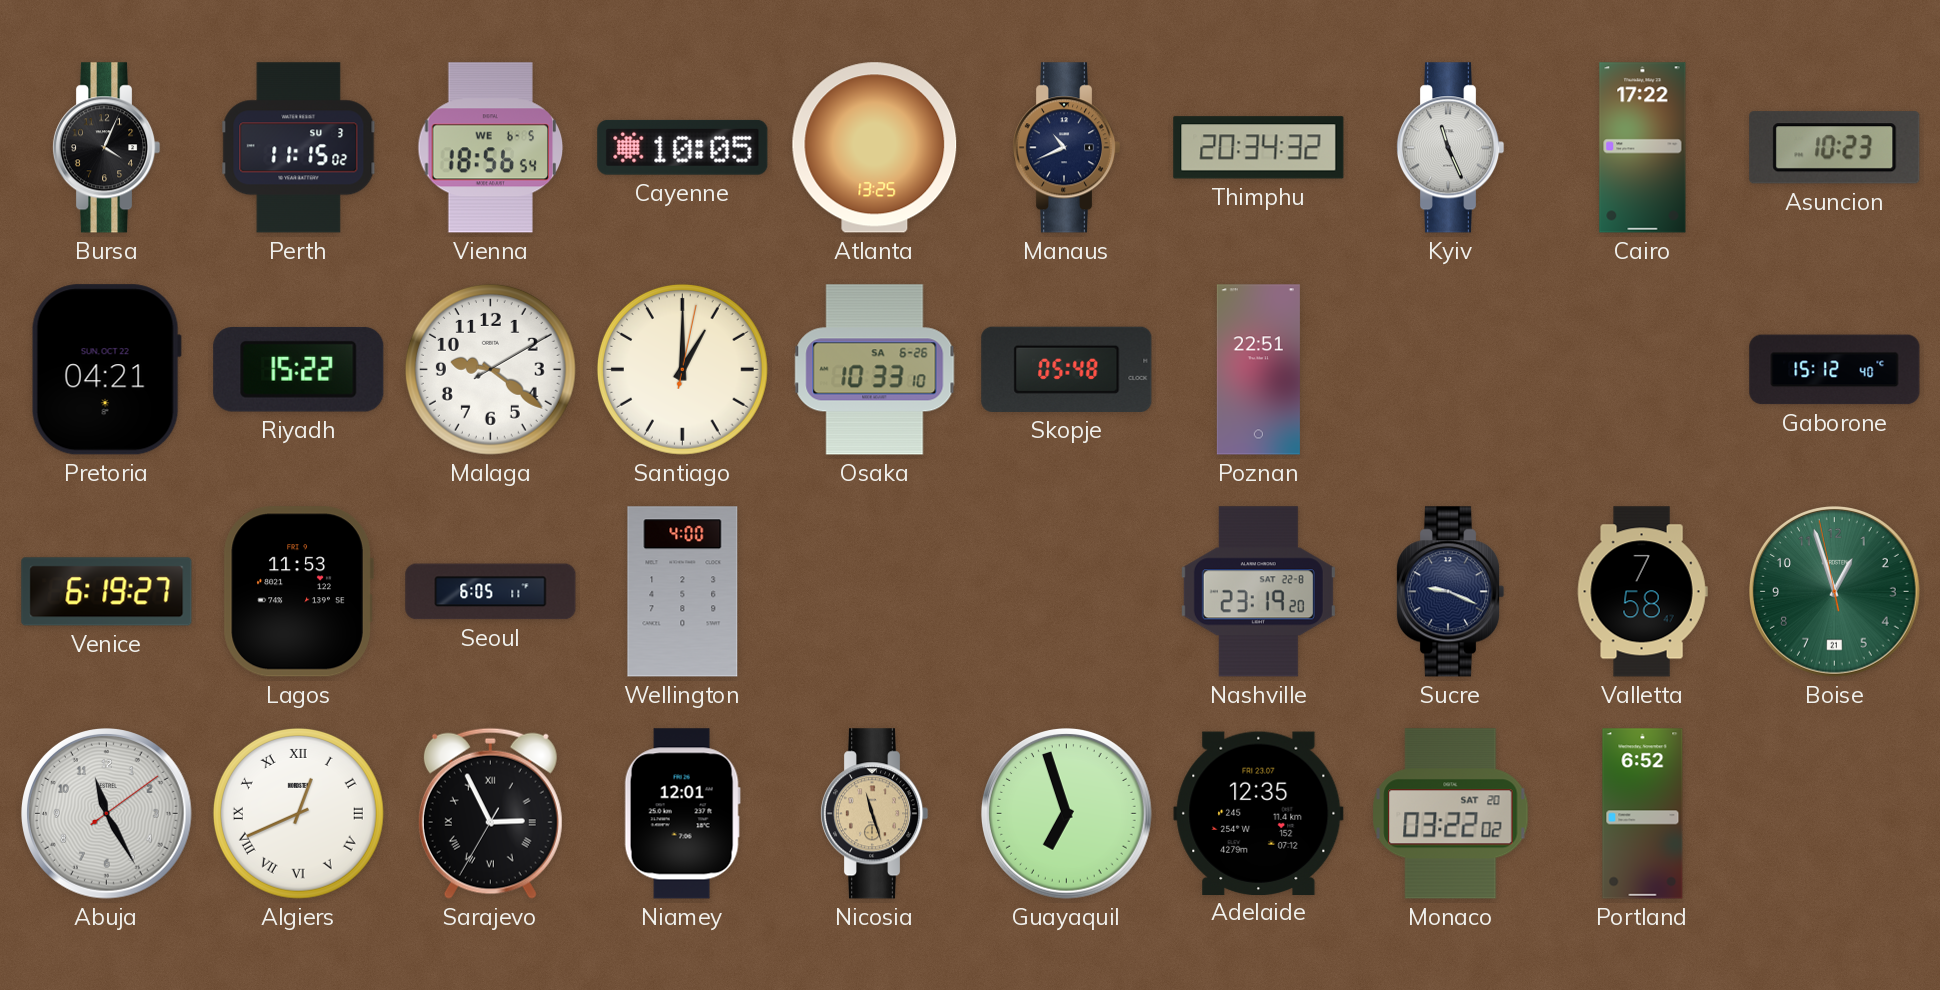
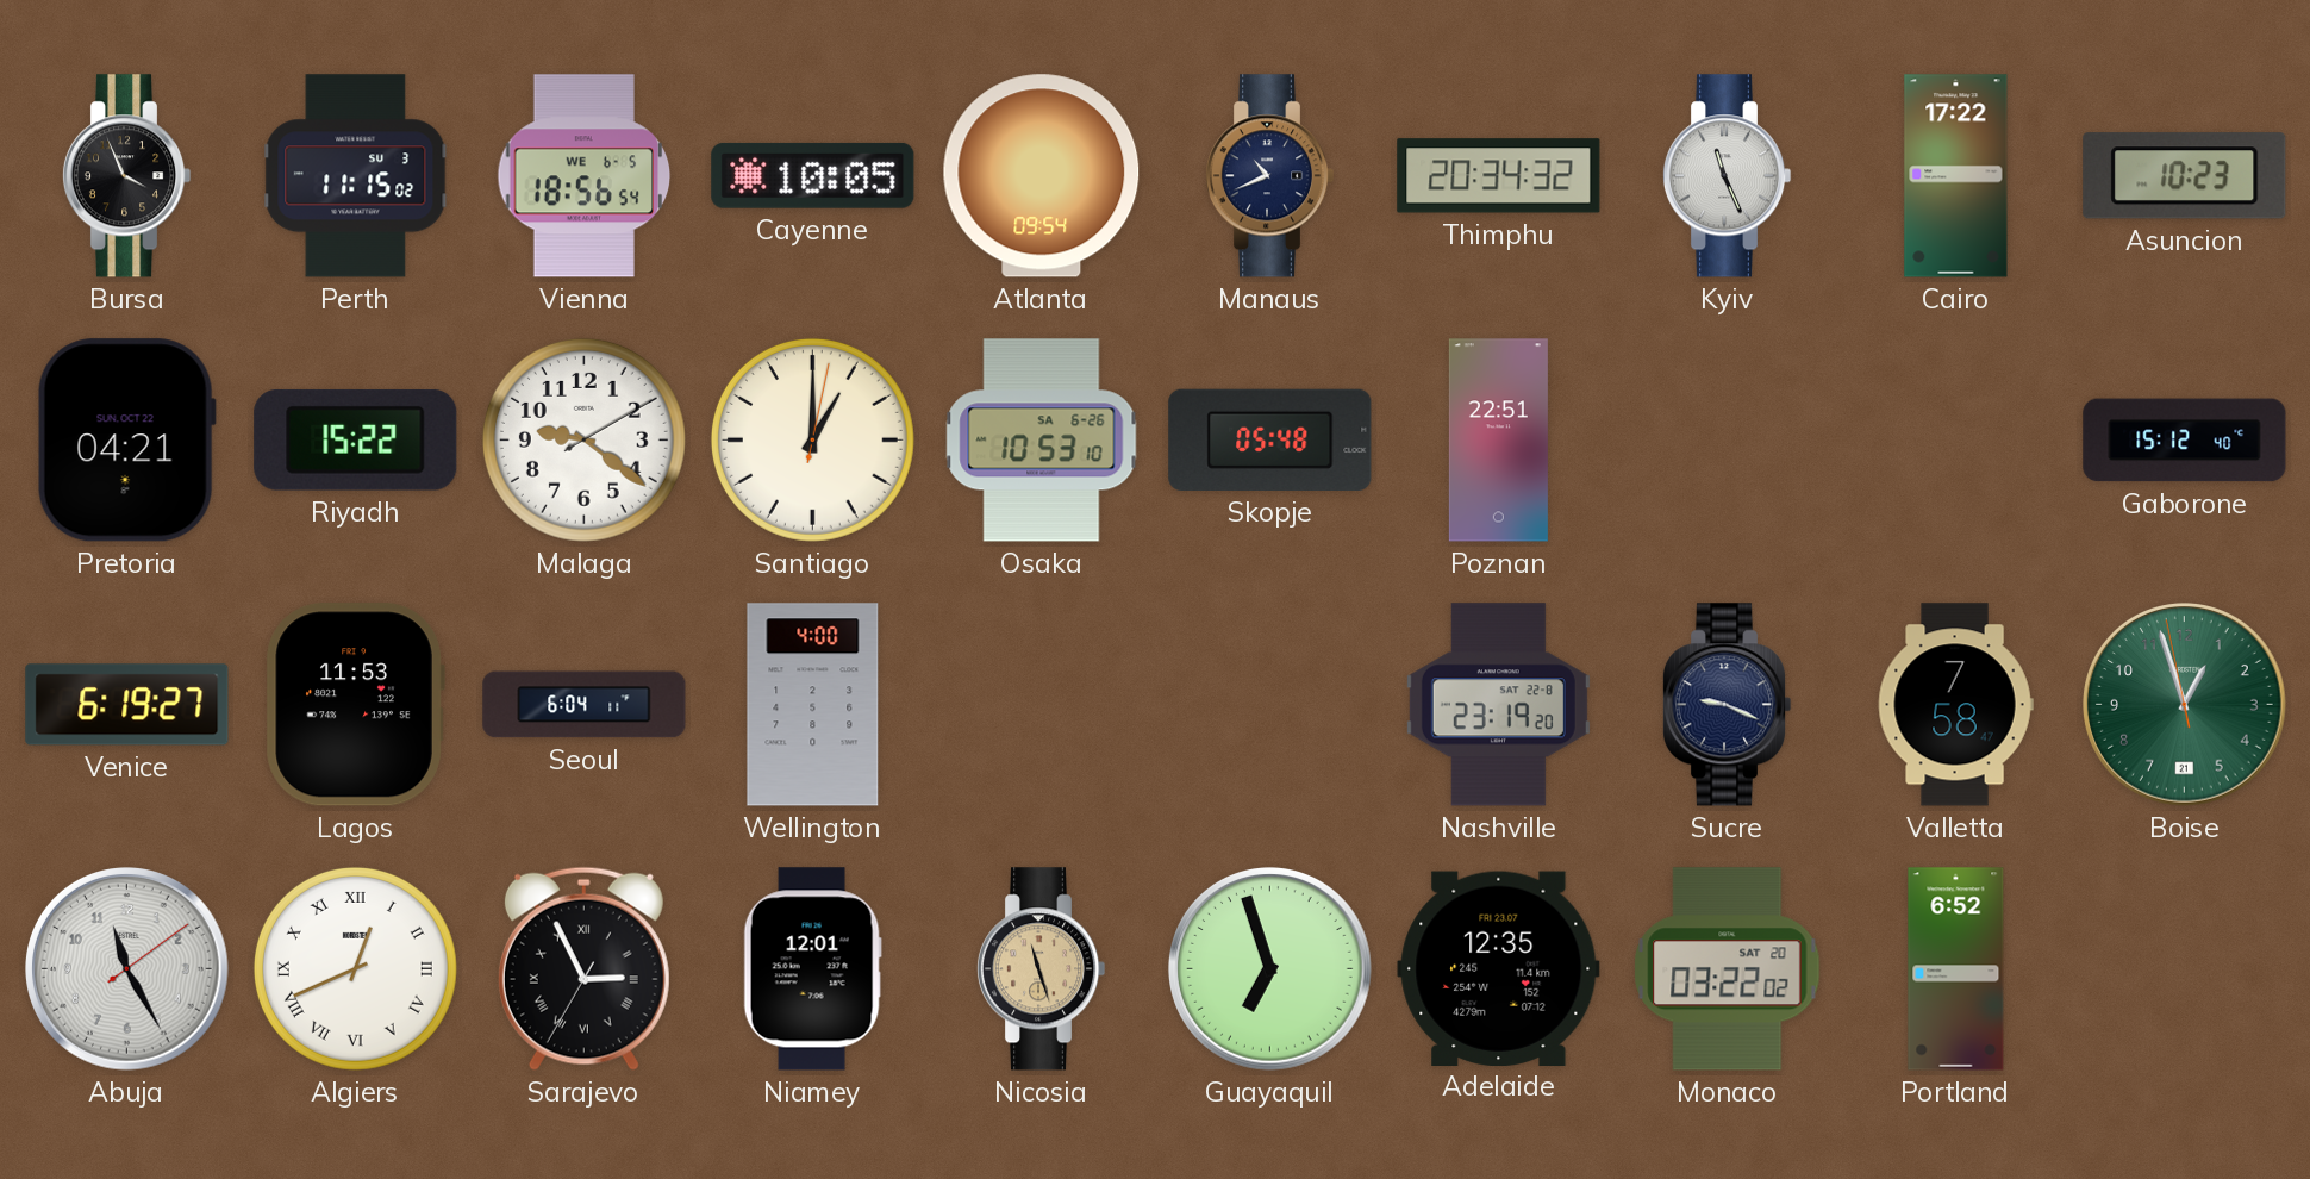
Bursa: 4:04 -> 3:56 (126, 176)
Atlanta: 13:25 -> 09:54 (1042, 176)
Osaka: 10:33 -> 10:53 (1042, 441)
Seoul: 6:05 -> 6:04 (585, 705)
